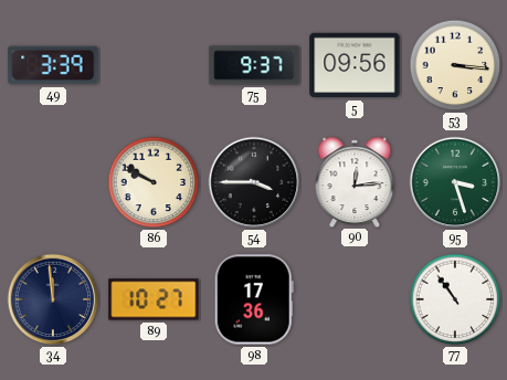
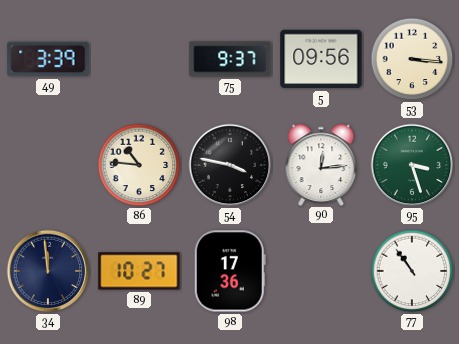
86: 9:50 -> 10:46 (139, 165)
54: 3:45 -> 3:47 (230, 165)
